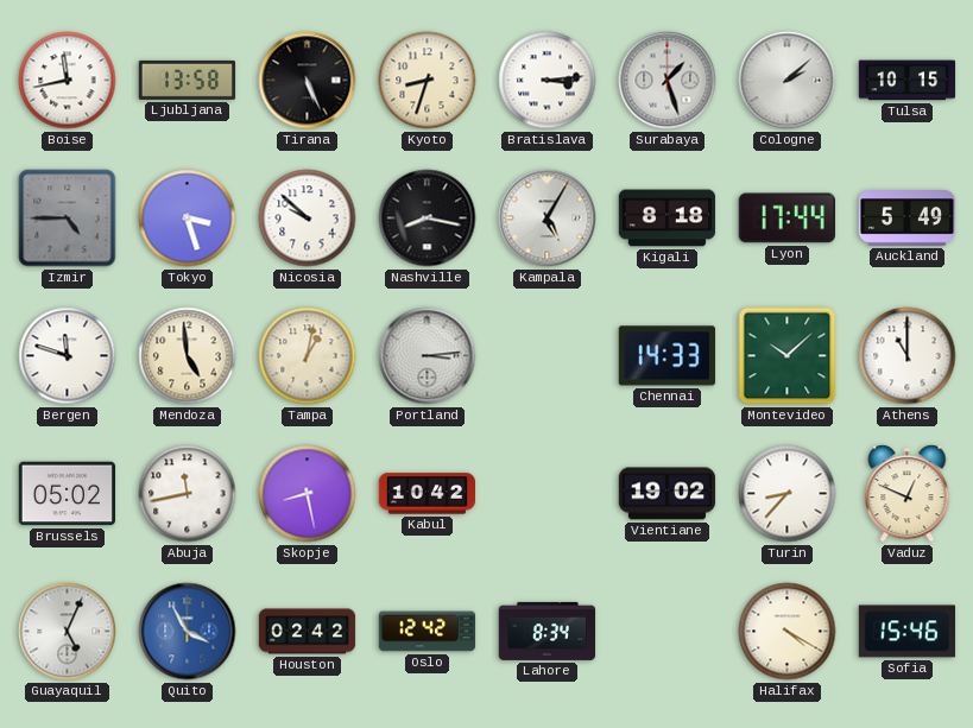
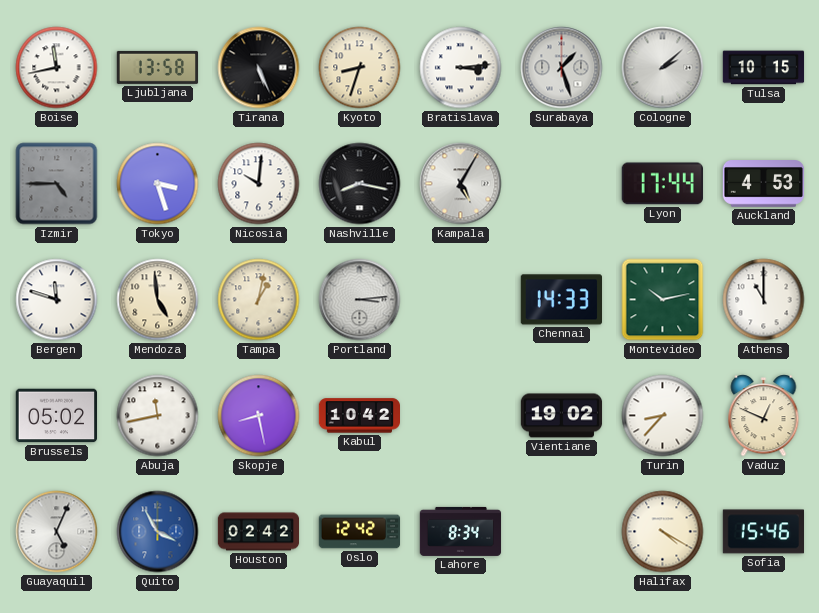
Nicosia: 9:52 -> 10:01 (259, 184)
Kigali: 8:18 -> none (666, 219)
Auckland: 5:49 -> 4:53 (764, 184)
Montevideo: 10:08 -> 10:13 (663, 300)
